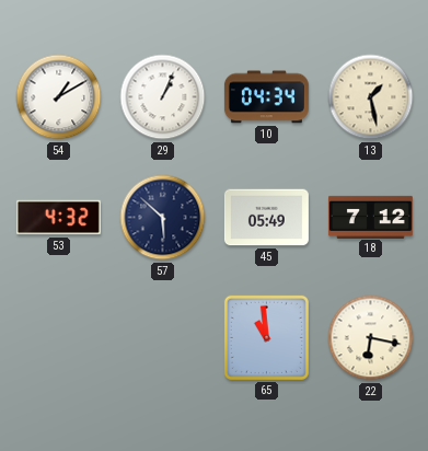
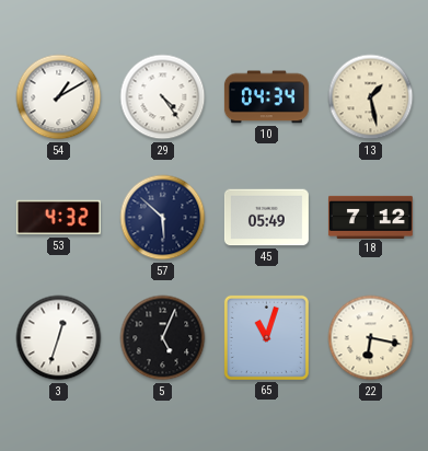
29: 1:04 -> 4:24 (163, 97)
3: none -> 12:33 (59, 338)
5: none -> 5:04 (163, 338)
65: 10:59 -> 11:03 (266, 337)
